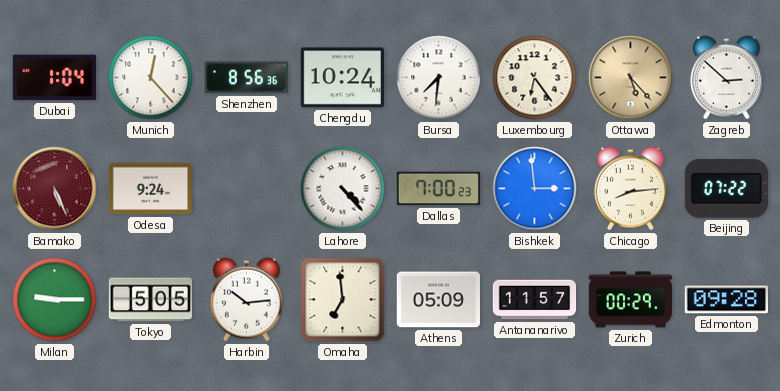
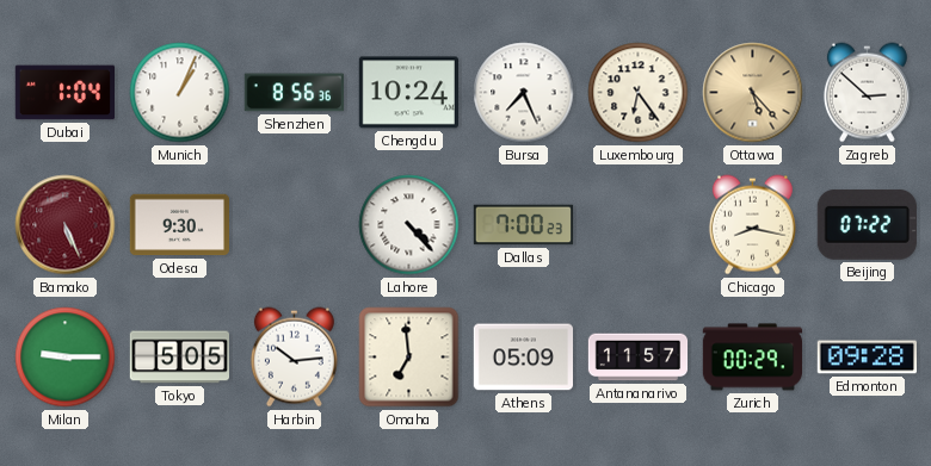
Munich: 12:23 -> 1:04 (180, 93)
Bursa: 7:31 -> 7:26 (524, 93)
Odesa: 9:24 -> 9:30 (179, 225)
Bishkek: 2:59 -> none (535, 189)
Chicago: 8:14 -> 8:17 (752, 225)
